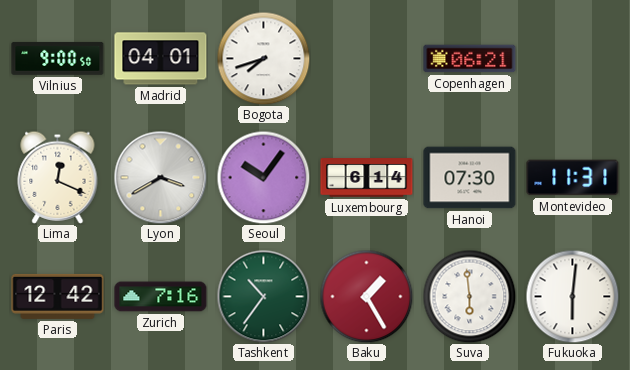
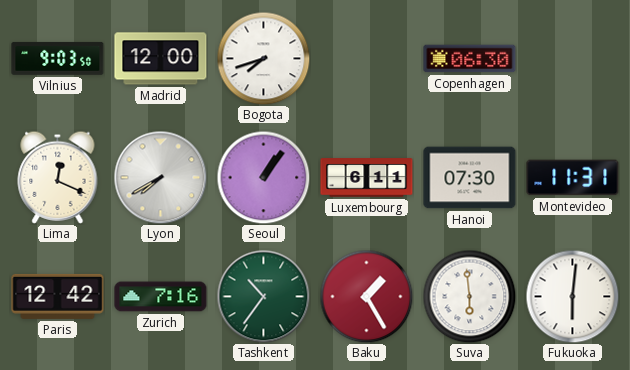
Vilnius: 9:00 -> 9:03 (58, 58)
Madrid: 04:01 -> 12:00 (161, 59)
Copenhagen: 06:21 -> 06:30 (470, 59)
Lyon: 3:40 -> 7:40 (160, 177)
Seoul: 10:06 -> 1:06 (263, 177)
Luxembourg: 6:14 -> 6:11 (367, 178)
